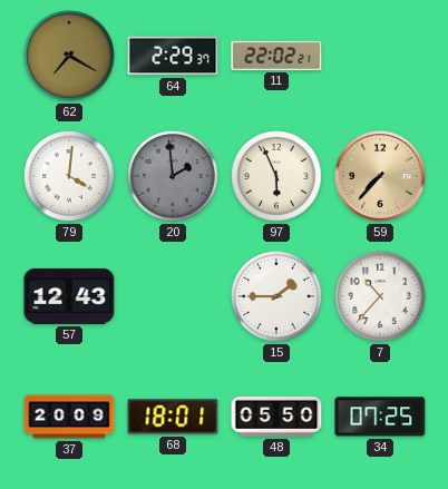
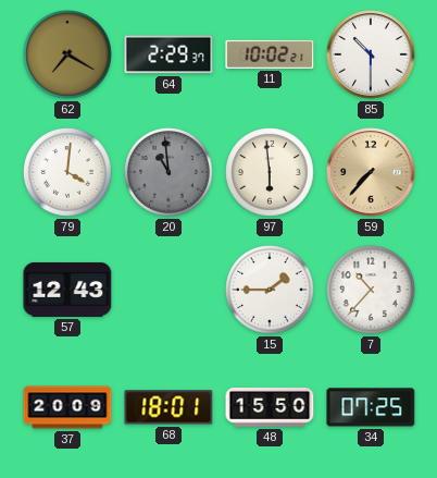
11: 22:02 -> 10:02 (270, 54)
85: none -> 10:30 (371, 54)
20: 1:59 -> 10:59 (170, 173)
97: 5:56 -> 5:59 (271, 173)
48: 05:50 -> 15:50 (270, 407)
